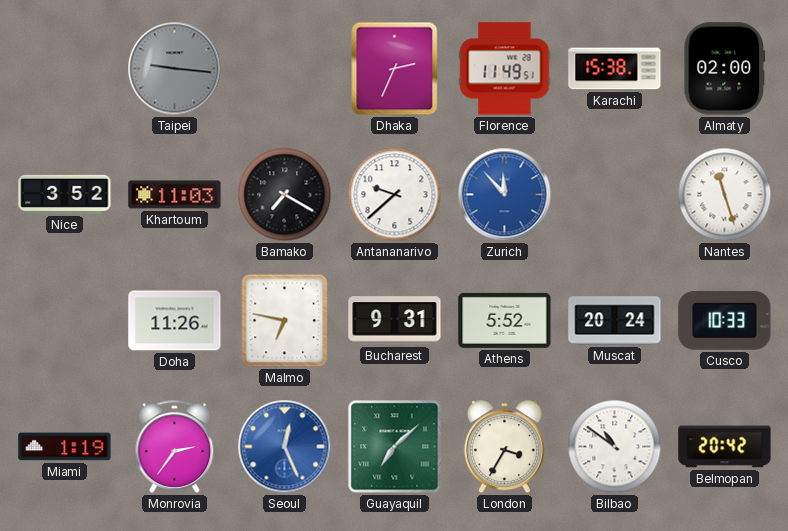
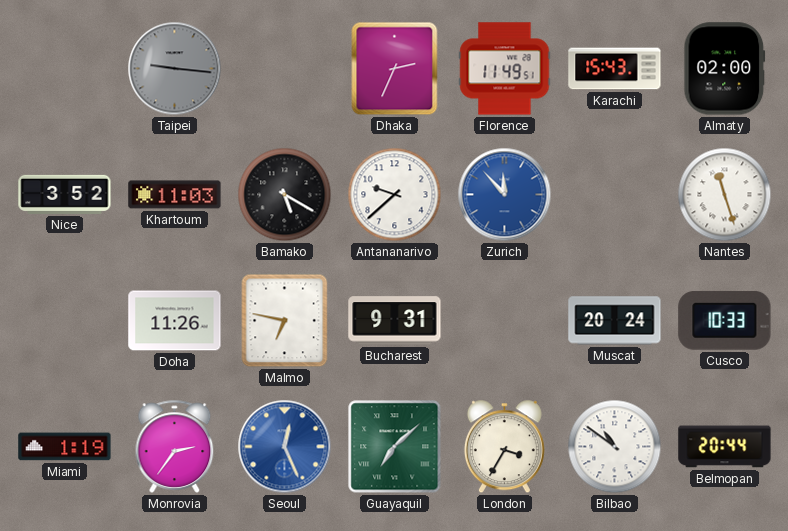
Karachi: 15:38 -> 15:43 (615, 69)
Bamako: 7:20 -> 5:20 (285, 195)
Athens: 5:52 -> none (505, 320)
Belmopan: 20:42 -> 20:44 (725, 447)
